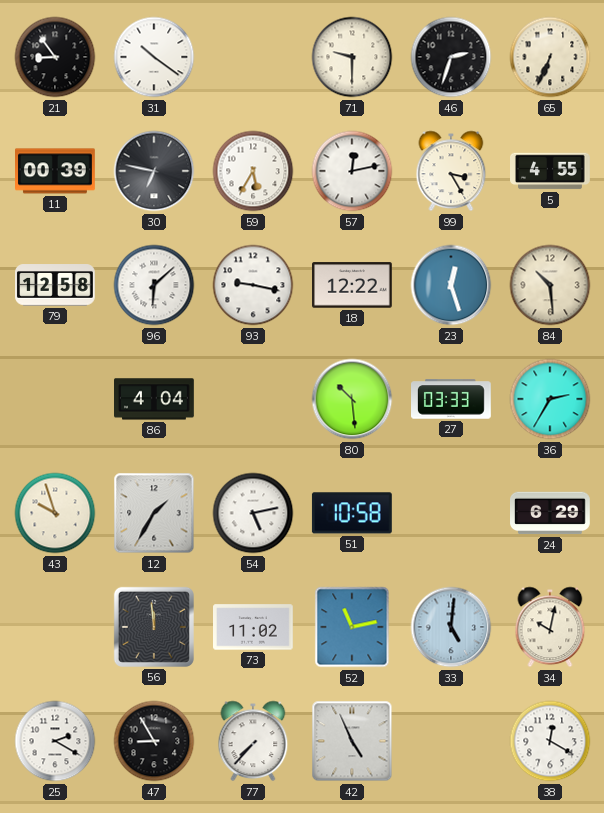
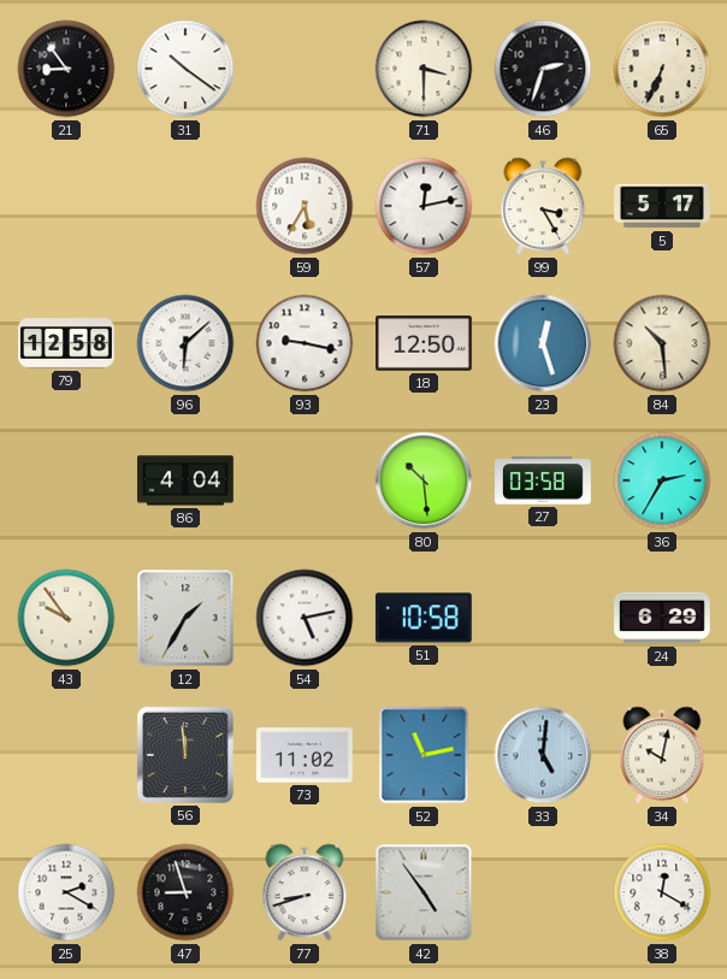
71: 9:30 -> 3:30 (424, 69)
11: 00:39 -> none (56, 171)
30: 6:47 -> none (154, 171)
5: 4:55 -> 5:17 (663, 206)
18: 12:22 -> 12:50 (425, 343)
27: 03:33 -> 03:58 (544, 480)
43: 9:57 -> 9:54 (66, 618)
47: 8:55 -> 8:57 (185, 892)
77: 7:37 -> 8:42 (305, 892)
42: 4:56 -> 4:54 (424, 892)
